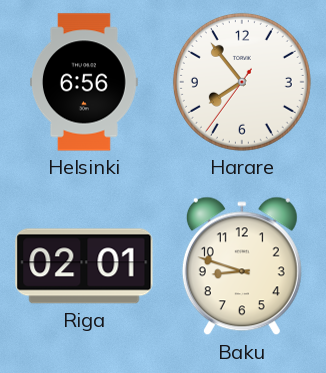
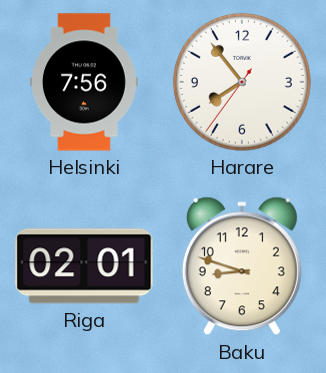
Helsinki: 6:56 -> 7:56 (85, 82)
